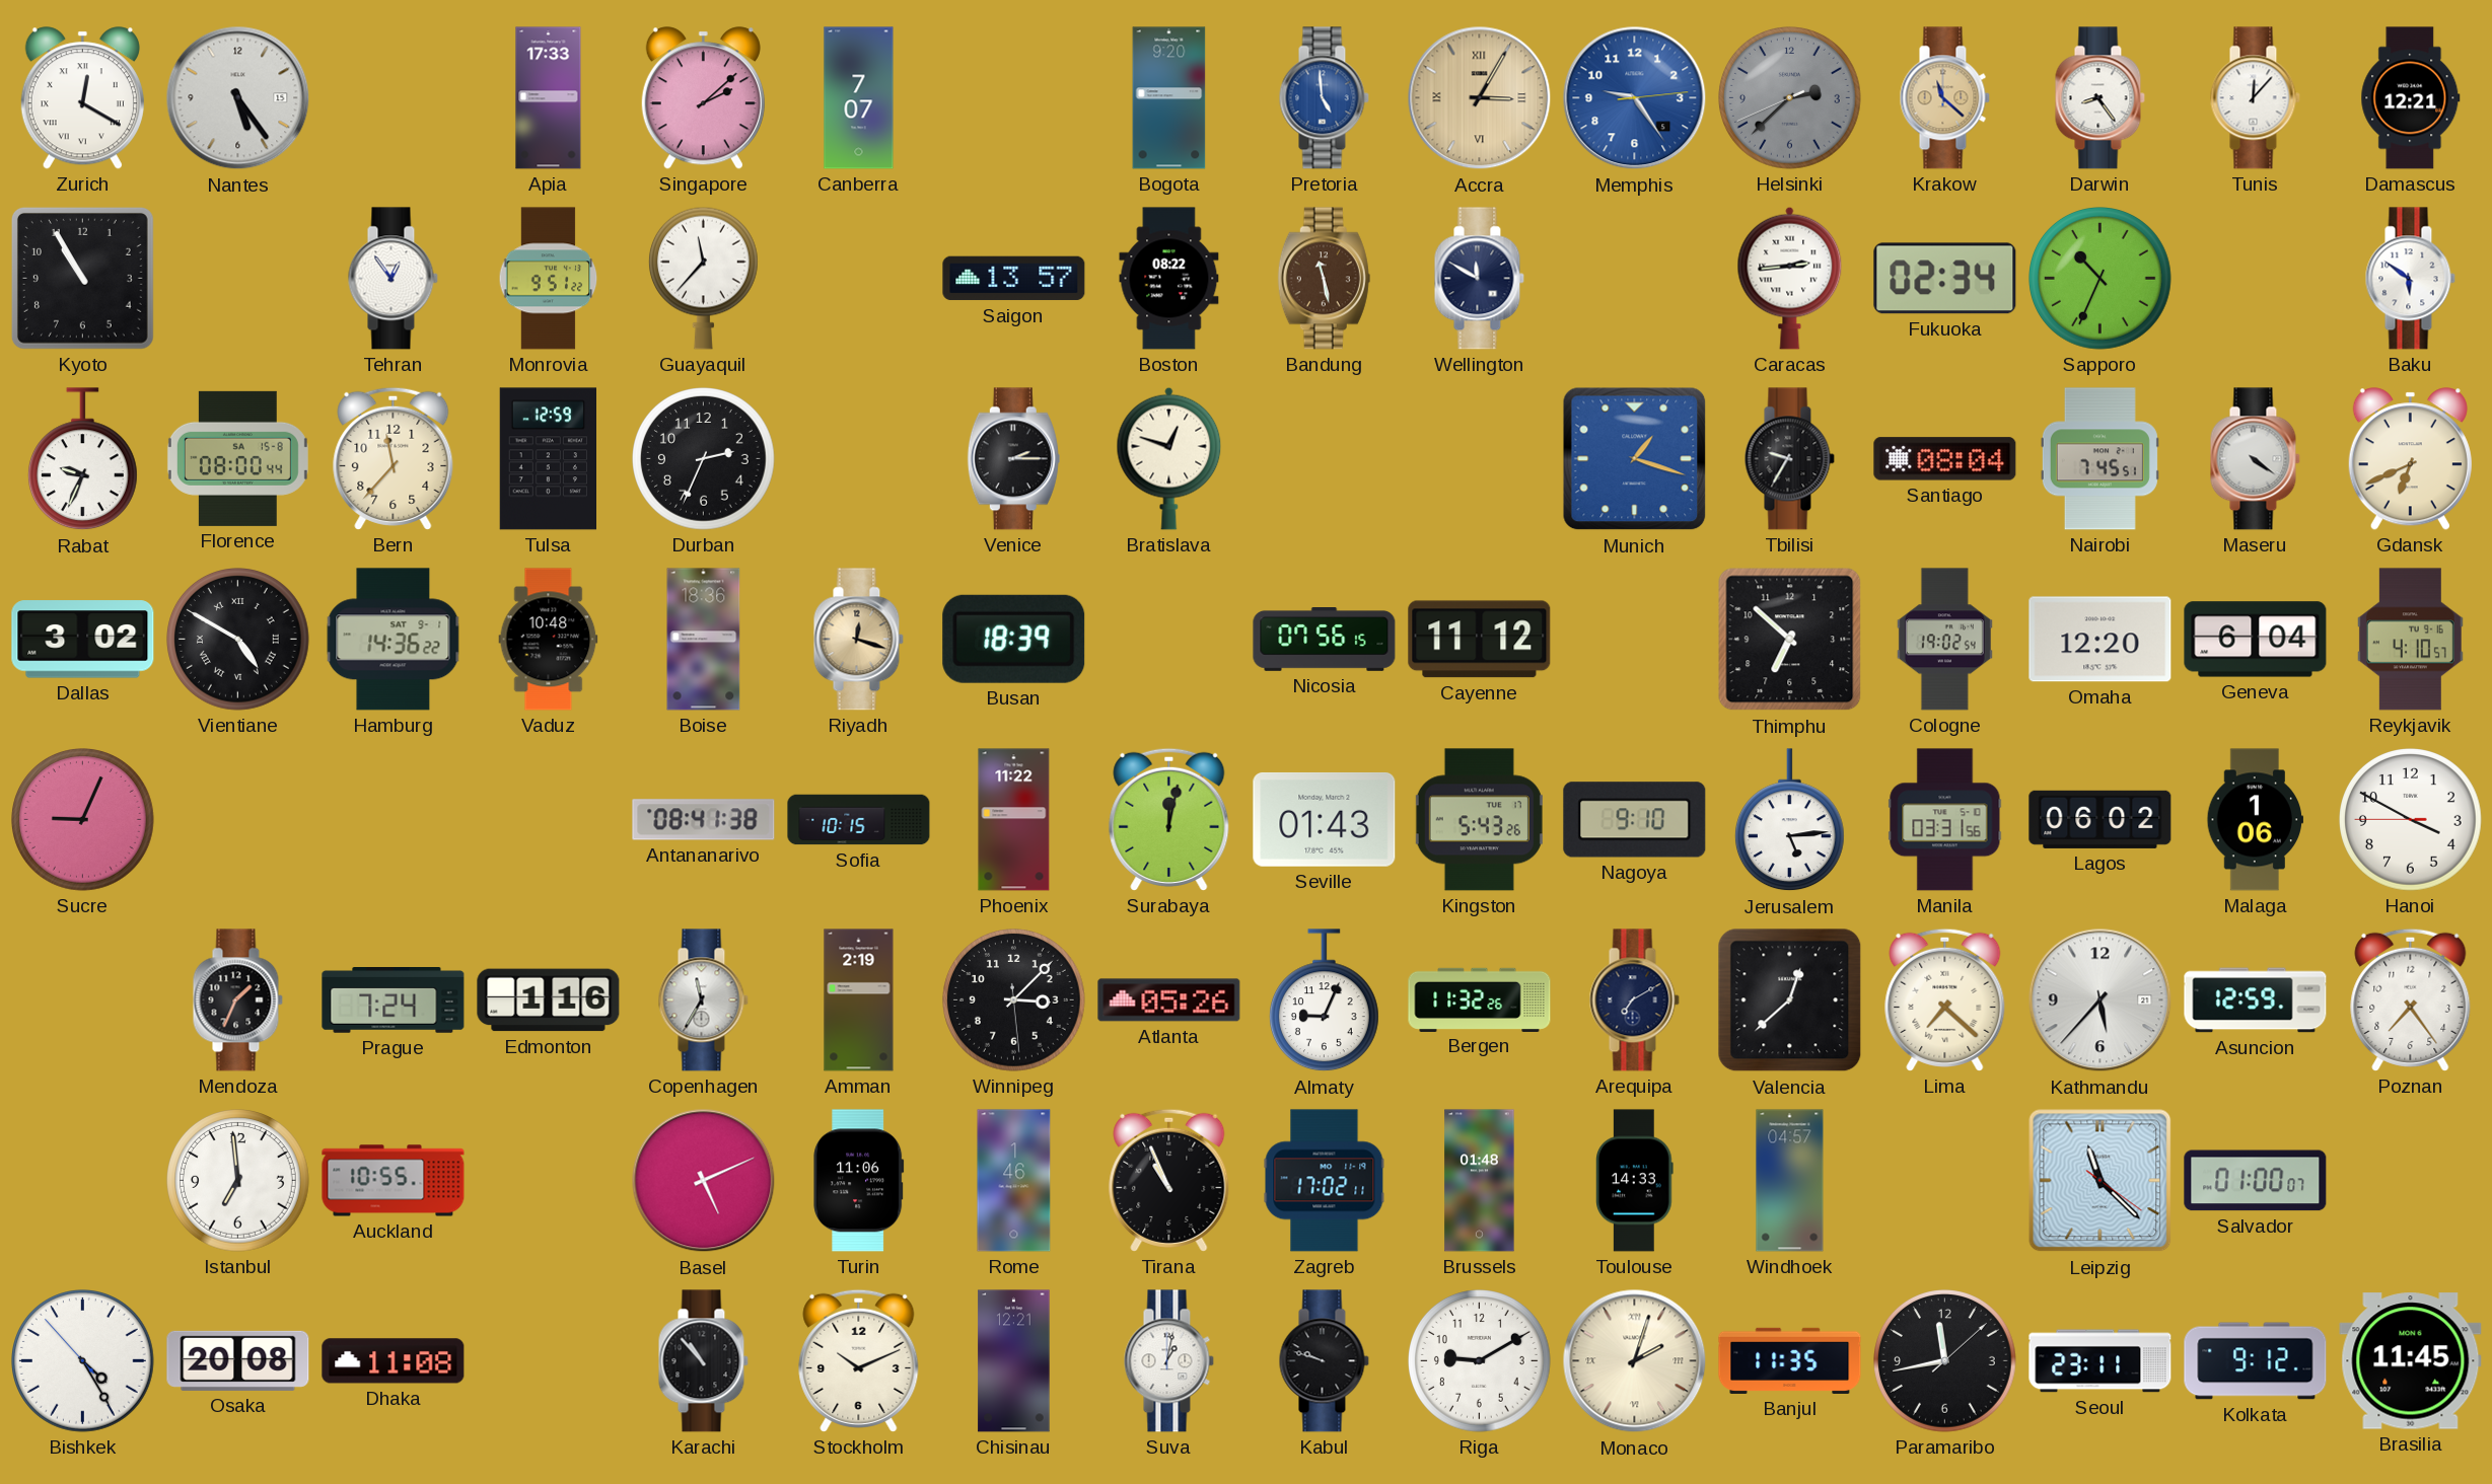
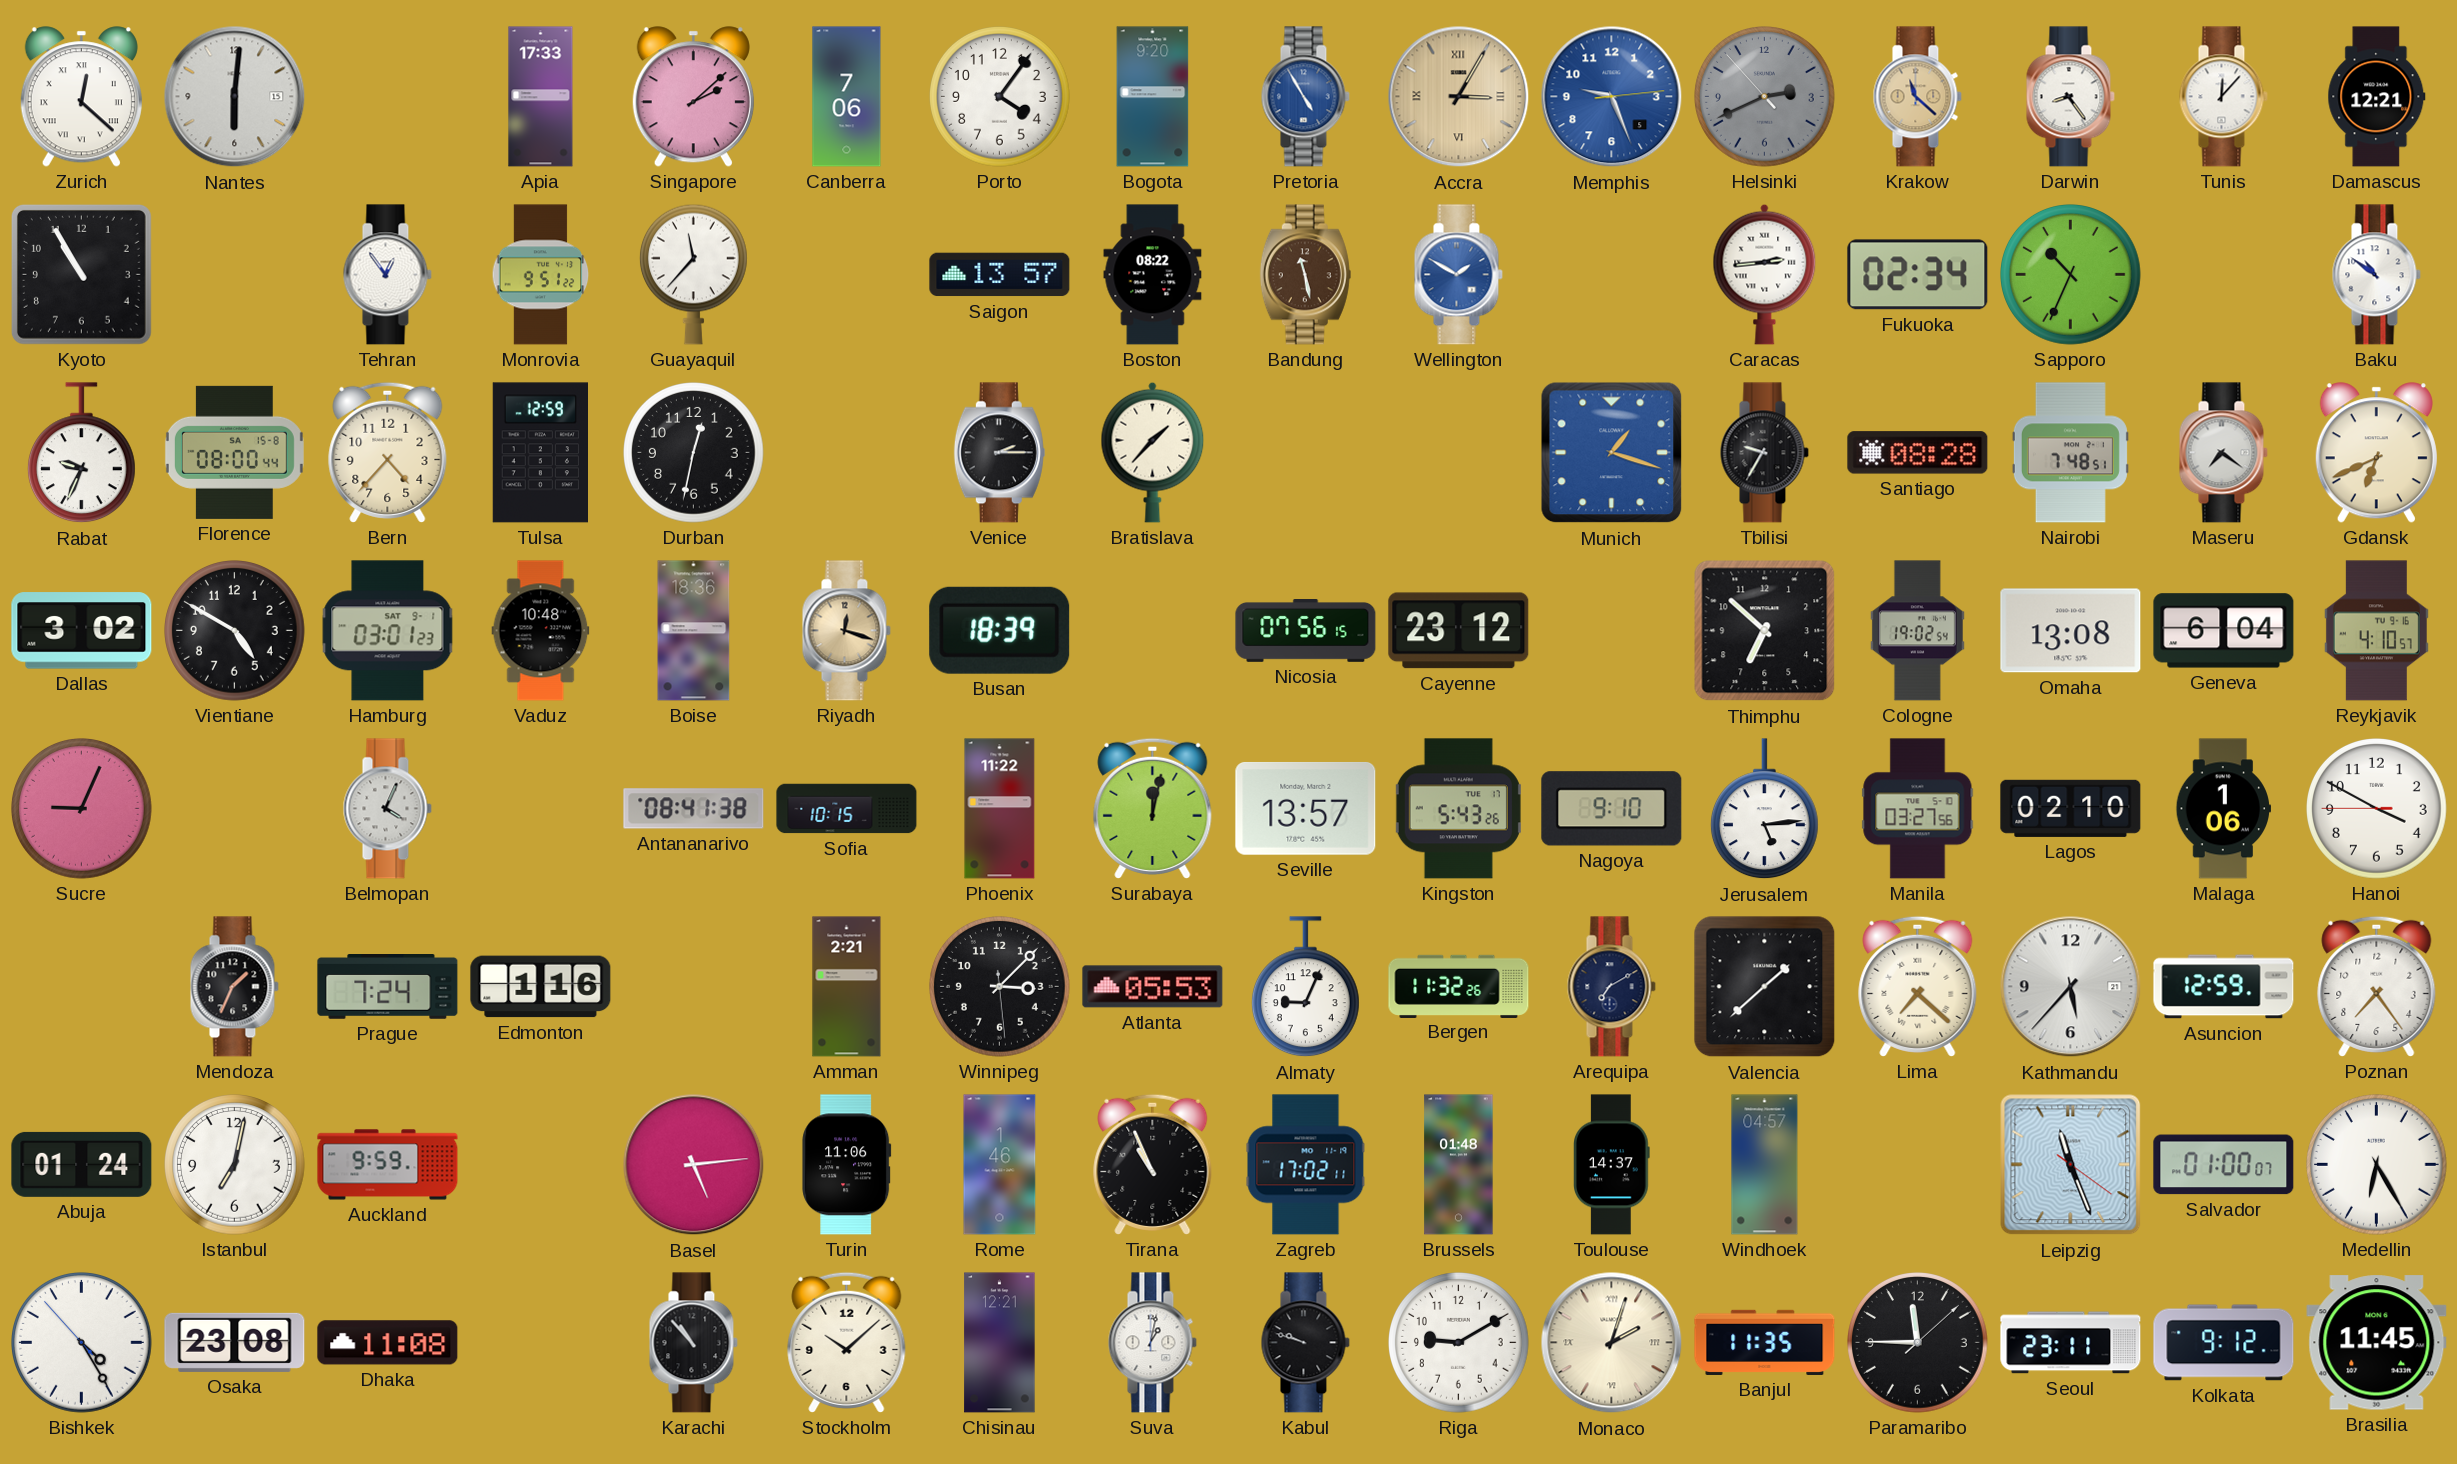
Zurich: 12:20 -> 12:22 (81, 97)
Nantes: 5:24 -> 6:01 (235, 97)
Canberra: 7:07 -> 7:06 (847, 97)
Porto: none -> 4:06 (1000, 97)
Pretoria: 4:59 -> 4:55 (1305, 97)
Memphis: 9:24 -> 9:26 (1612, 97)
Helsinki: 2:37 -> 2:40 (1765, 97)
Wellington: 11:50 -> 1:50 (1458, 275)
Wellington dial: navy -> blue (1458, 275)
Baku: 5:51 -> 10:51 (2376, 275)
Bern: 11:37 -> 4:37 (388, 452)
Durban: 2:34 -> 12:32 (694, 453)
Bratislava: 12:48 -> 1:37 (1153, 452)
Santiago: 08:04 -> 08:28 (1918, 453)
Nairobi: 7:45 -> 7:48 (2070, 453)
Maseru: 4:21 -> 7:21 (2223, 453)
Vientiane numerals: Roman -> Arabic (235, 631)
Hamburg: 14:36 -> 03:01 (388, 631)
Cayenne: 11:12 -> 23:12 (1459, 631)
Omaha: 12:20 -> 13:08 (2071, 631)
Belmopan: none -> 4:04 (387, 809)
Seville: 01:43 -> 13:57 (1306, 808)
Manila: 03:31 -> 03:27 (1918, 809)
Lagos: 06:02 -> 02:10 (2071, 808)
Copenhagen: 11:35 -> none (703, 1000)
Amman: 2:19 -> 2:21 (847, 987)
Atlanta: 05:26 -> 05:53 (1153, 987)
Valencia: 12:38 -> 1:38 (1765, 987)
Abuja: none -> 01:24 (82, 1164)
Istanbul: 6:59 -> 7:02 (235, 1165)
Auckland: 10:55 -> 9:59 (388, 1165)
Basel: 5:11 -> 5:14 (694, 1165)
Toulouse: 14:33 -> 14:37 (1612, 1165)
Leipzig: 11:22 -> 11:26 (2071, 1165)
Medellin: none -> 6:25 (2377, 1165)
Osaka: 20:08 -> 23:08 (235, 1342)
Stockholm: 10:11 -> 10:08 (847, 1342)
Paramaribo: 11:43 -> 11:45 (1918, 1343)
